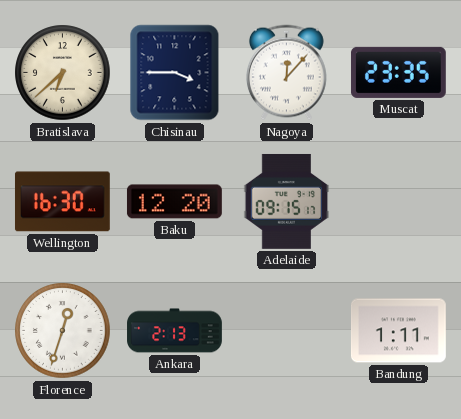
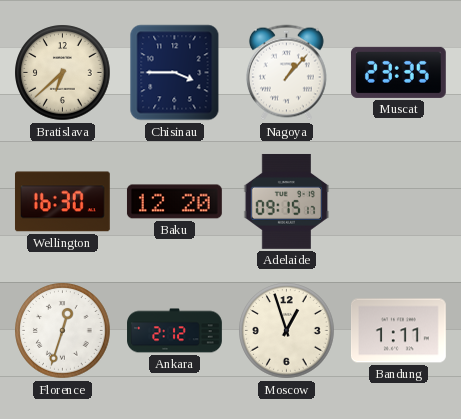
Nagoya: 12:07 -> 1:07 (286, 73)
Ankara: 2:13 -> 2:12 (175, 331)
Moscow: none -> 12:57 (287, 331)
